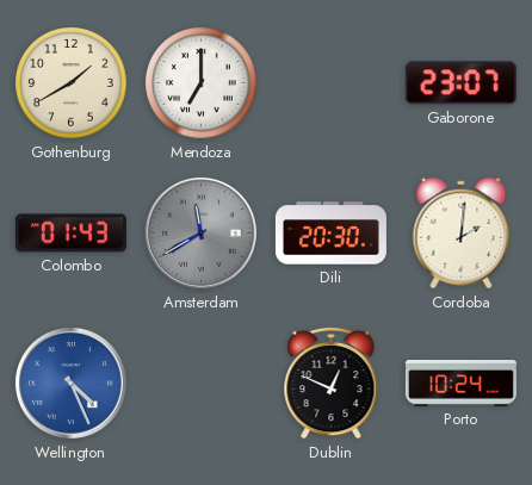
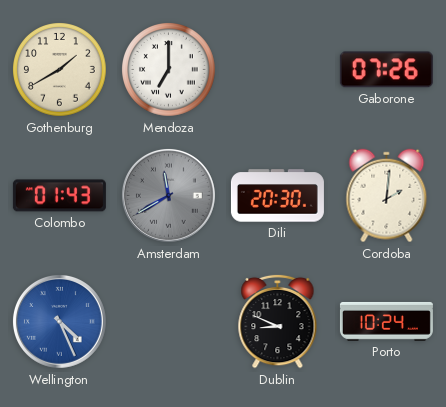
Gaborone: 23:07 -> 07:26 (386, 70)
Dublin: 12:49 -> 8:49 (278, 321)
